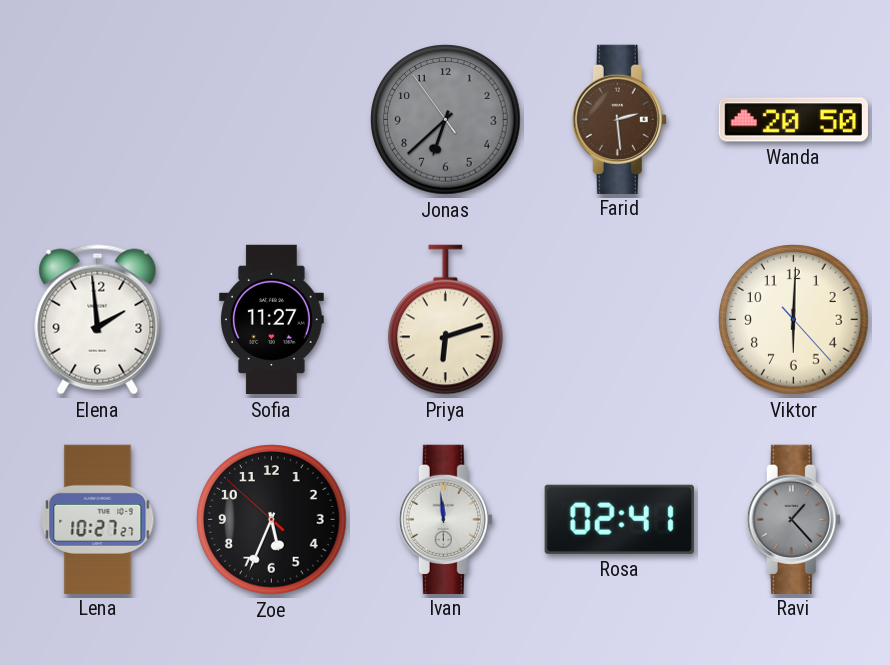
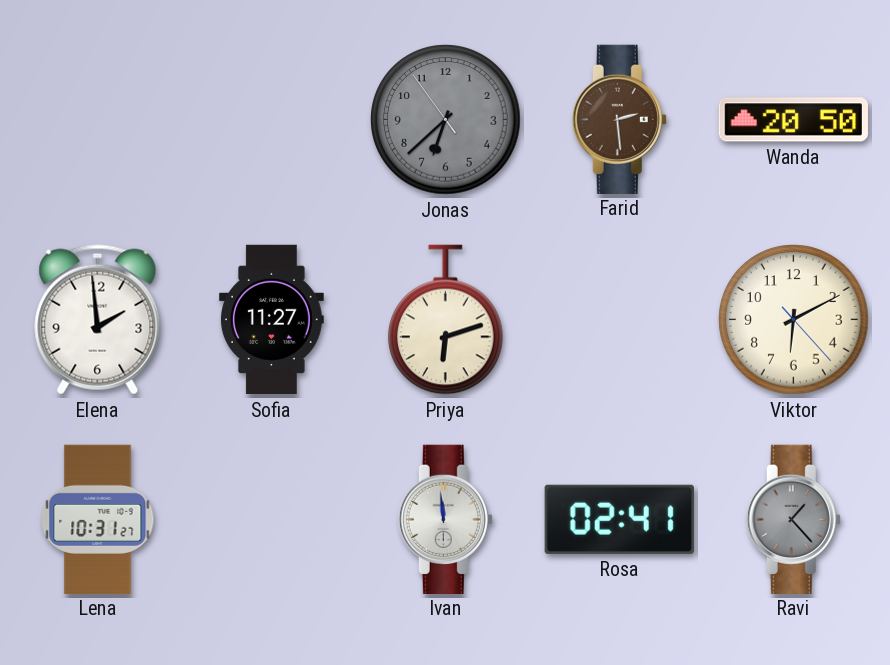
Viktor: 6:00 -> 6:10 (794, 320)
Lena: 10:27 -> 10:31 (98, 519)
Zoe: 5:33 -> none (272, 520)
